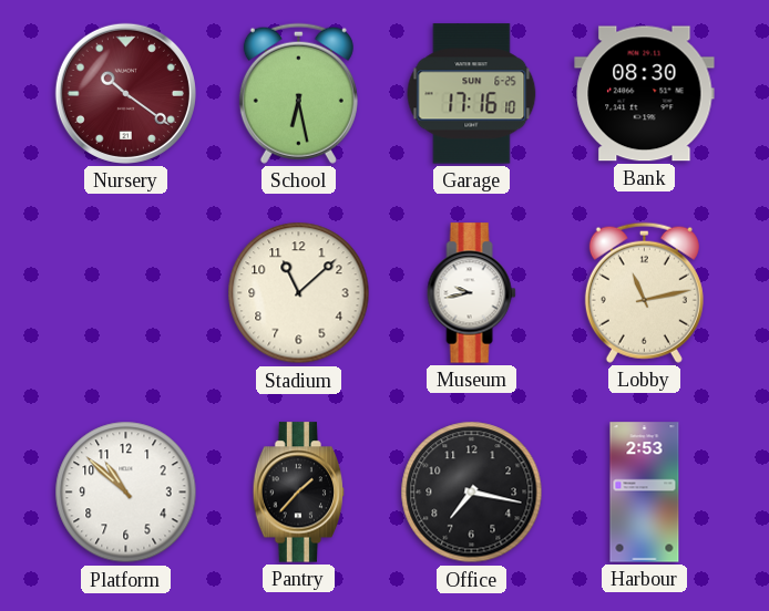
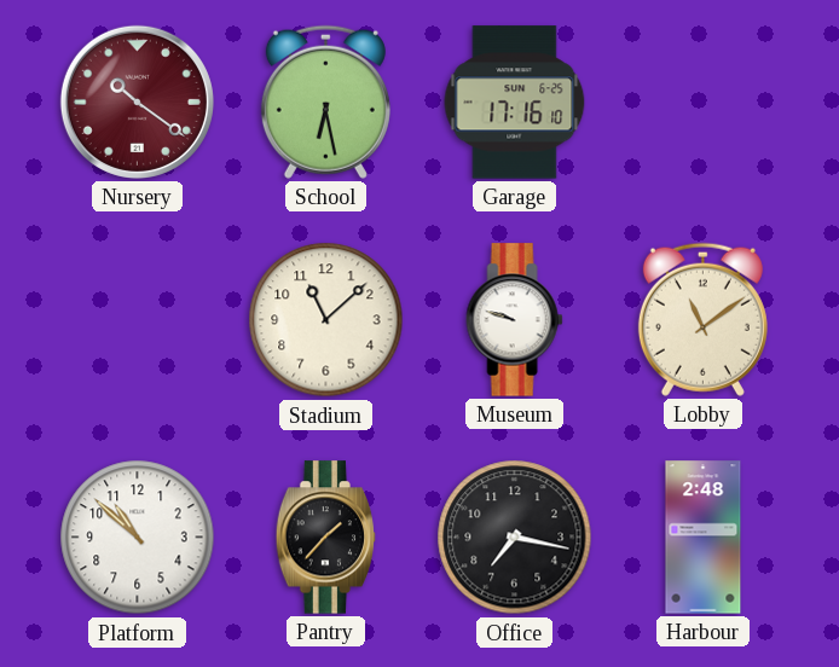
Bank: 08:30 -> none (645, 94)
Museum: 9:43 -> 9:48 (515, 320)
Lobby: 11:13 -> 11:09 (702, 319)
Harbour: 2:53 -> 2:48 (704, 538)
